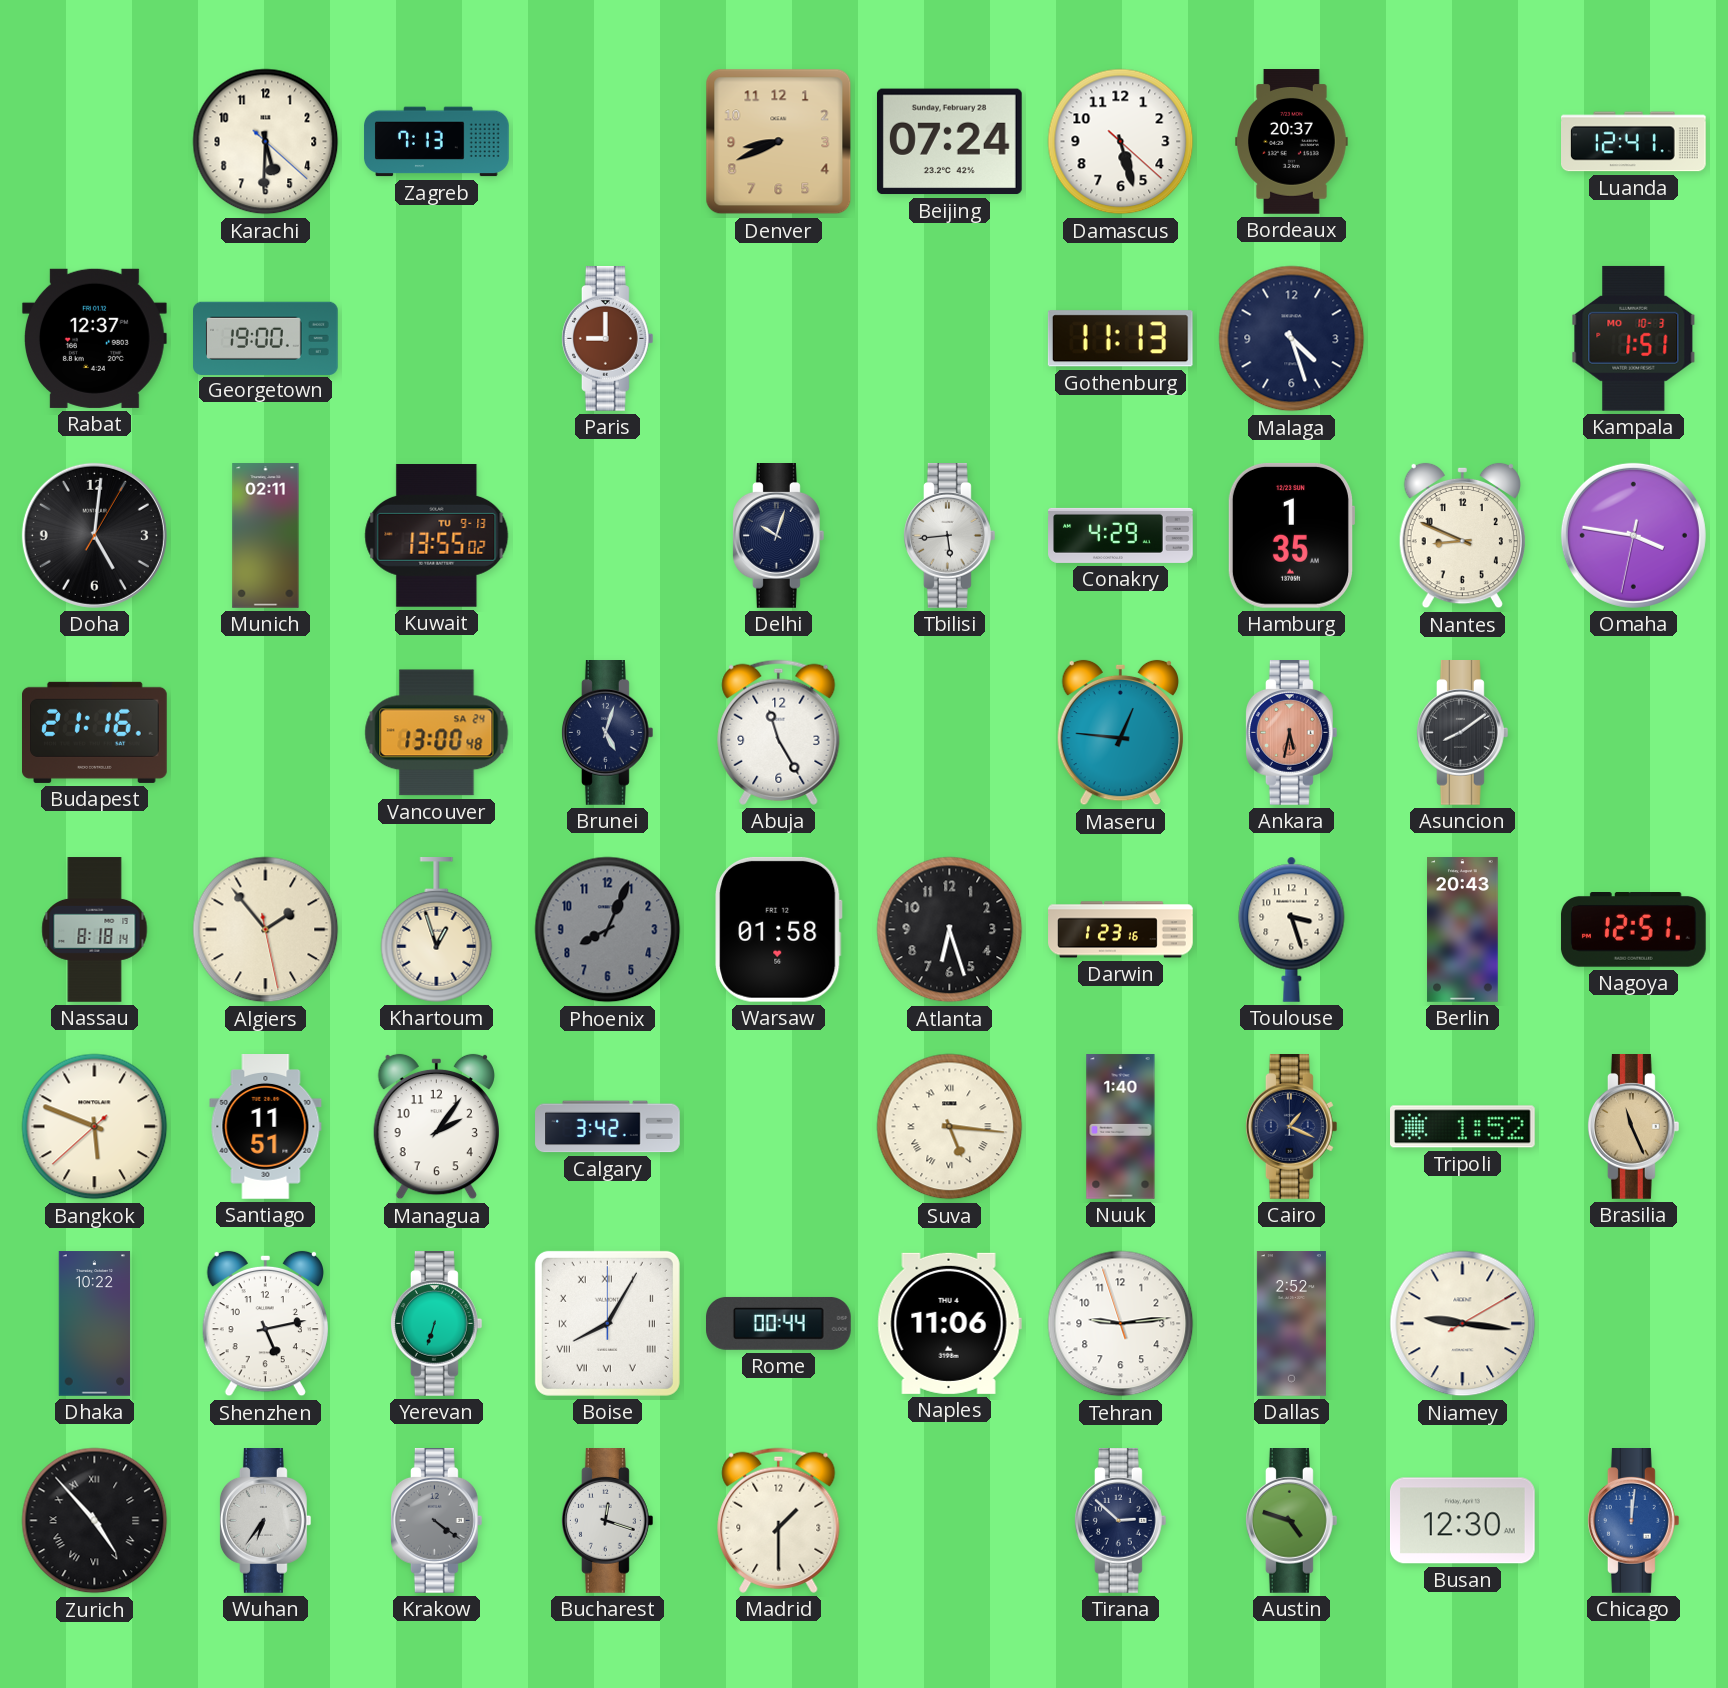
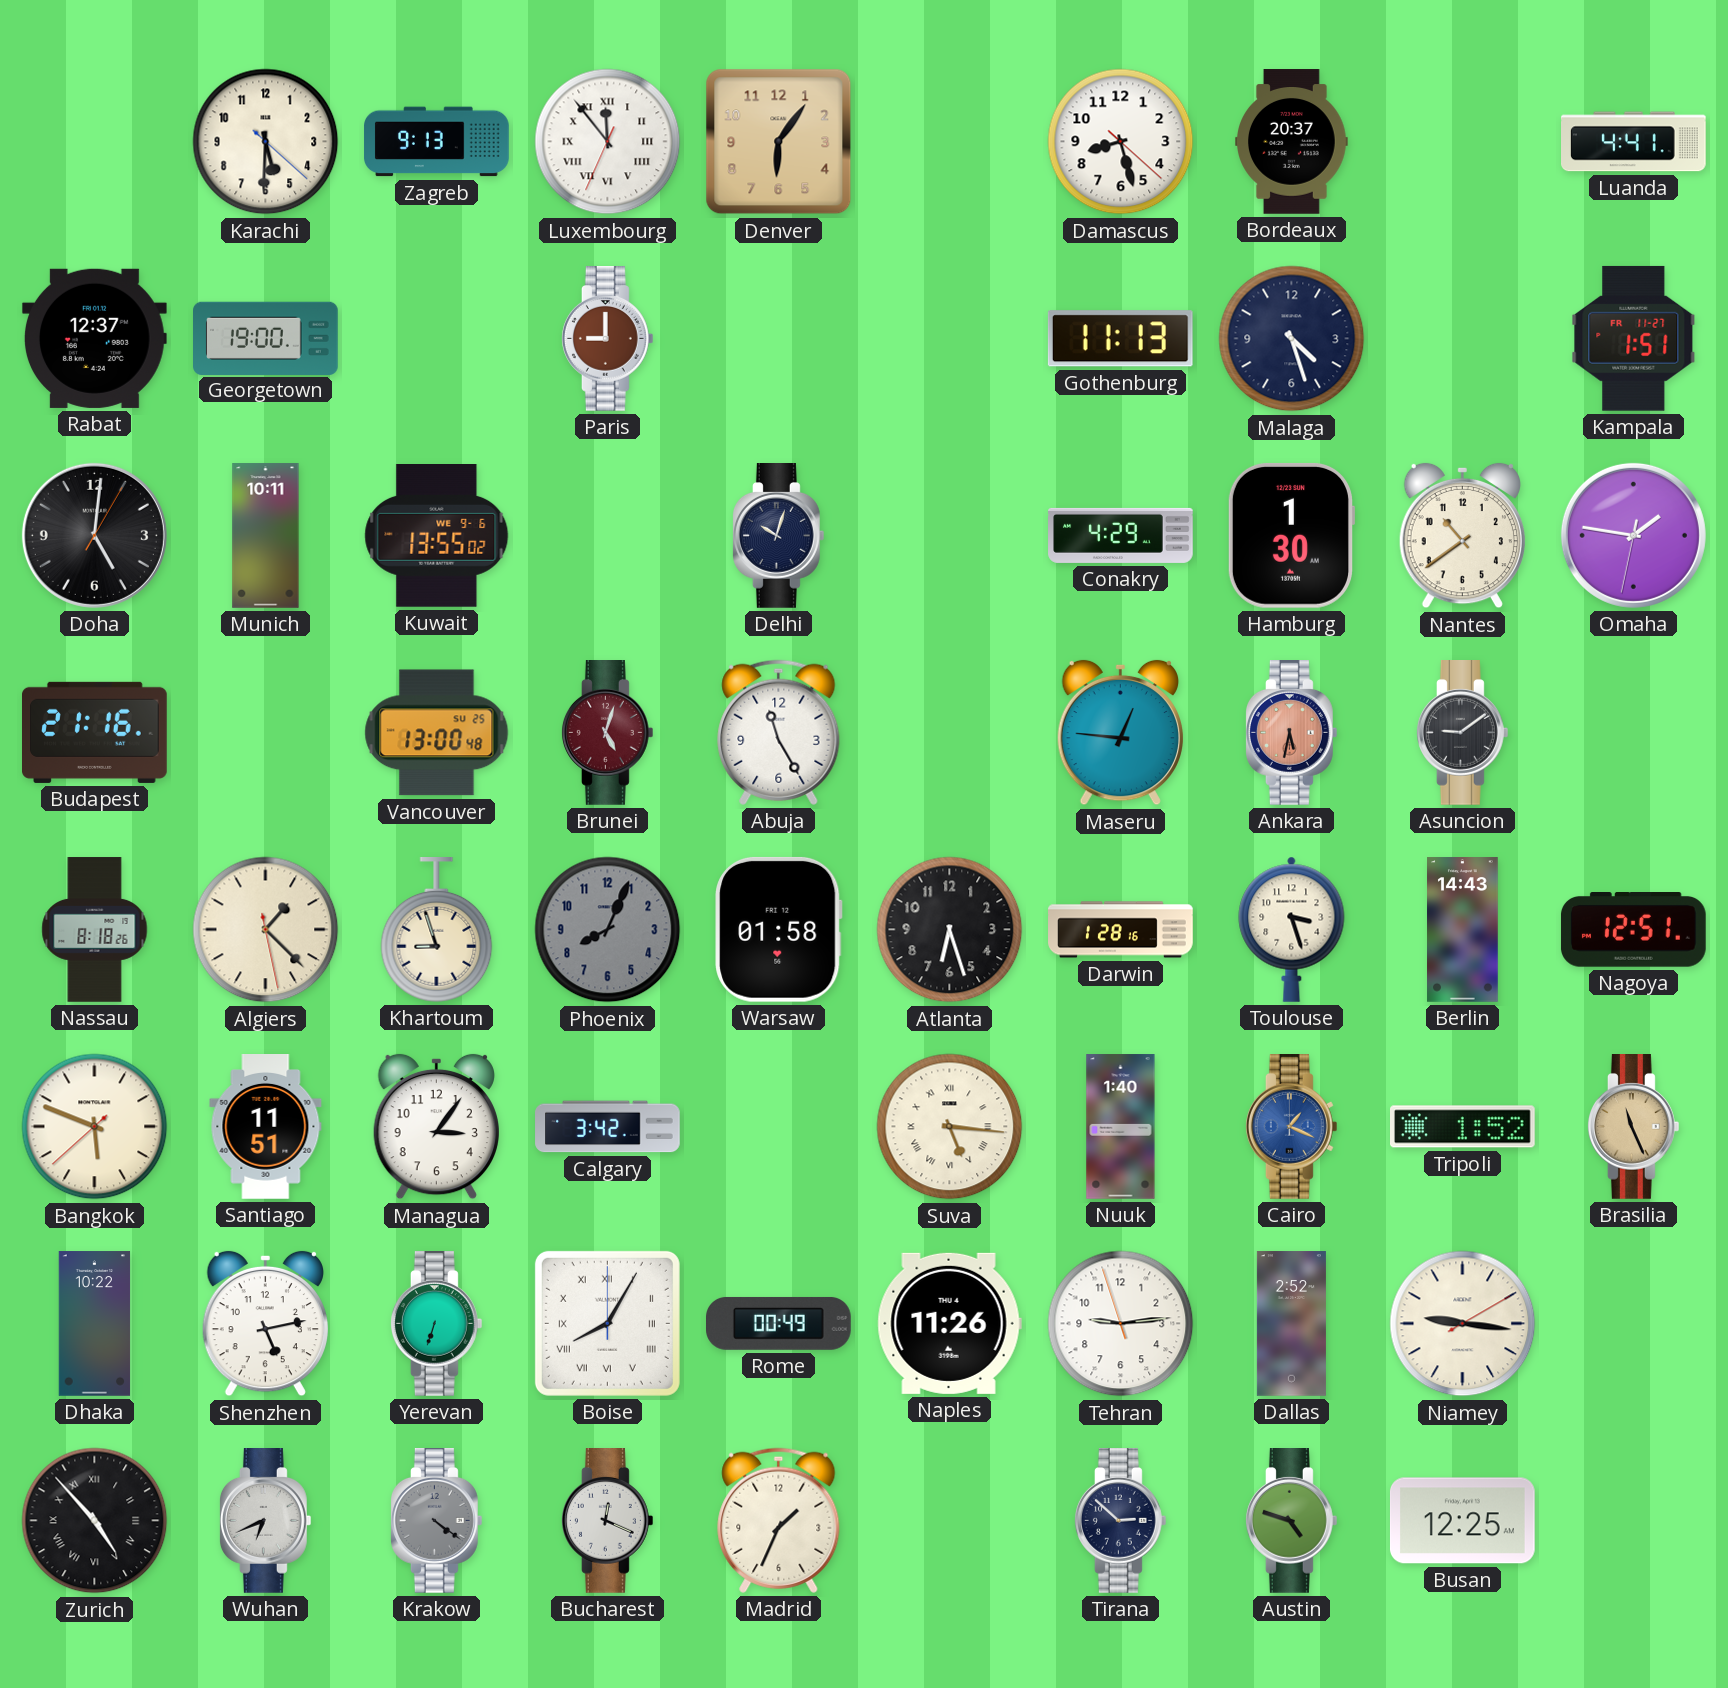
Zagreb: 7:13 -> 9:13 (437, 142)
Luxembourg: none -> 11:53 (608, 142)
Denver: 8:41 -> 6:06 (779, 142)
Beijing: 07:24 -> none (949, 142)
Damascus: 5:27 -> 8:27 (1121, 142)
Luanda: 12:41 -> 4:41 (1634, 142)
Kampala date: MO 10-3 -> FR 11-27 (1634, 338)
Munich: 02:11 -> 10:11 (266, 536)
Kuwait date: TU 9-13 -> WE 9-6 (437, 536)
Tbilisi: 5:44 -> none (949, 536)
Hamburg: 1:35 -> 1:30 (1290, 535)
Nantes: 8:49 -> 10:39 (1462, 536)
Omaha: 3:46 -> 1:46 (1633, 535)
Vancouver date: SA 24 -> SU 25 (437, 733)
Brunei dial: navy -> burgundy (607, 733)
Asuncion: 8:09 -> 9:09 (1462, 733)
Nassau: 8:18:14 -> 8:18:26 (95, 930)
Algiers: 1:53 -> 1:22 (266, 930)
Khartoum: 12:57 -> 8:57 (437, 930)
Darwin: 1:23 -> 1:28 (1121, 930)
Berlin: 20:43 -> 14:43 (1463, 930)
Managua: 2:06 -> 3:06 (436, 1127)
Cairo dial: navy -> blue (1291, 1127)
Rome: 00:44 -> 00:49 (779, 1323)
Naples: 11:06 -> 11:26 (949, 1323)
Wuhan: 6:36 -> 6:41 (265, 1521)
Bucharest: 12:18 -> 12:19 (607, 1521)
Madrid: 1:30 -> 1:34 (779, 1520)
Busan: 12:30 -> 12:25 (1463, 1521)
Chicago: 12:01 -> none (1633, 1521)
